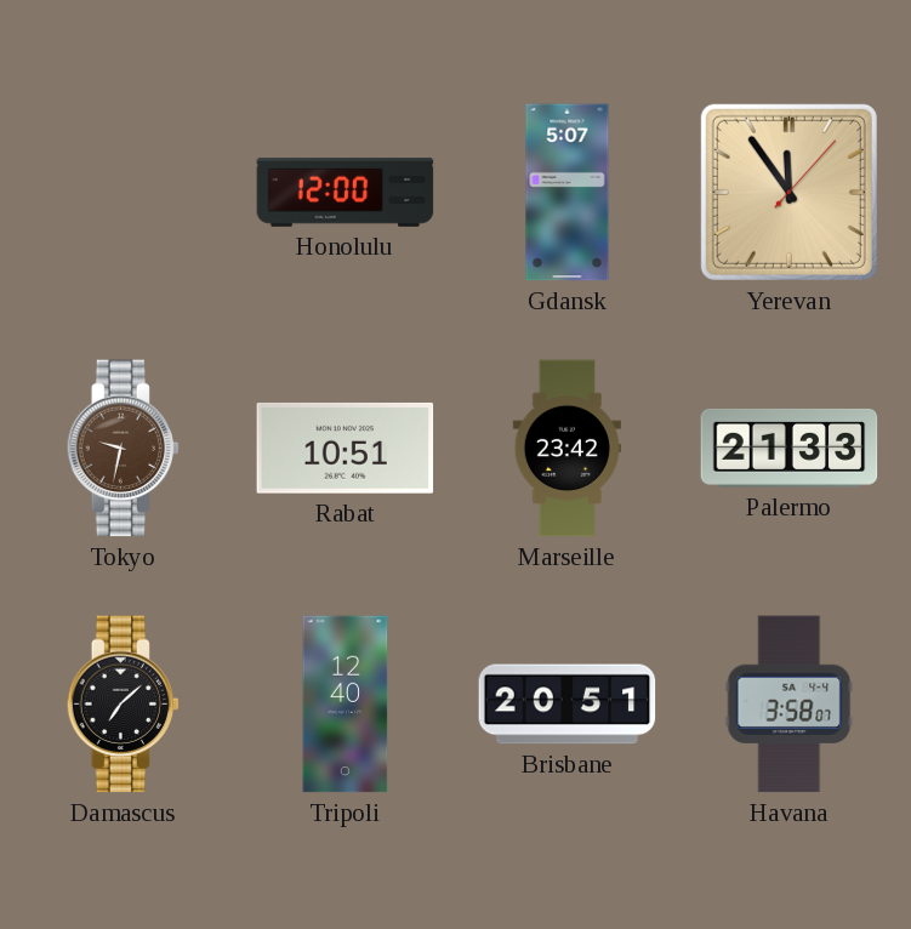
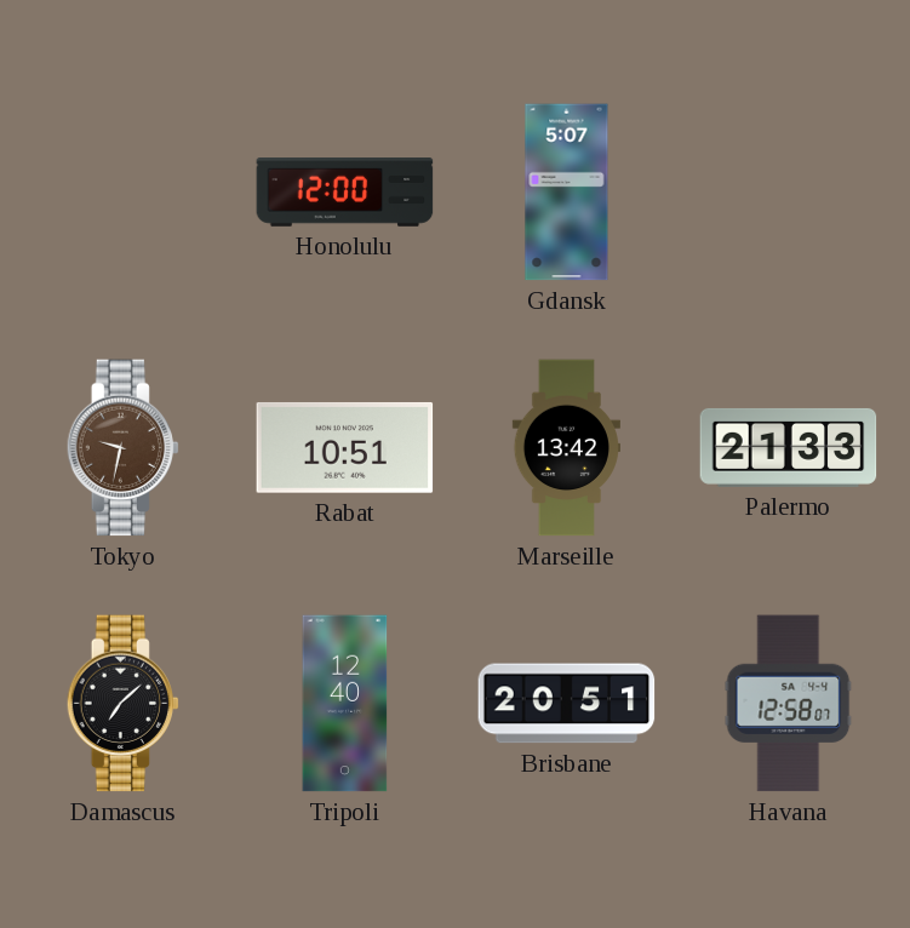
Yerevan: 11:54 -> none (788, 192)
Marseille: 23:42 -> 13:42 (566, 448)
Havana: 3:58 -> 12:58 (789, 704)
